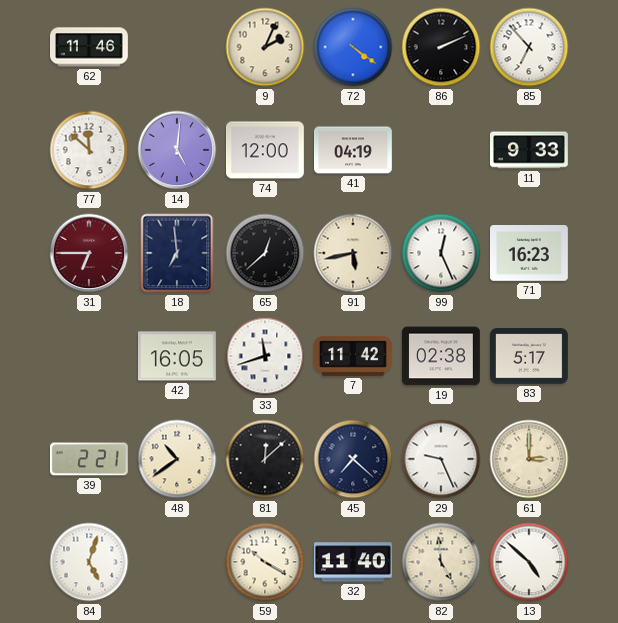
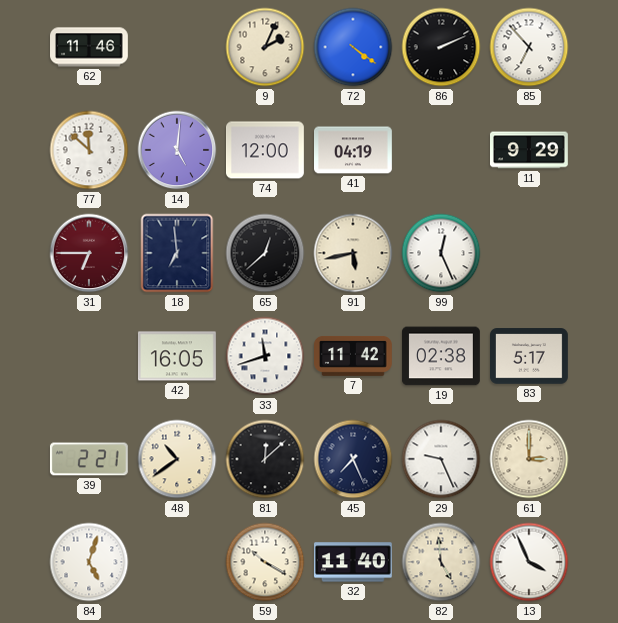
11: 9:33 -> 9:29 (530, 150)
71: 16:23 -> none (530, 253)
45: 7:22 -> 7:26 (353, 459)
13: 4:52 -> 3:56 (529, 562)
